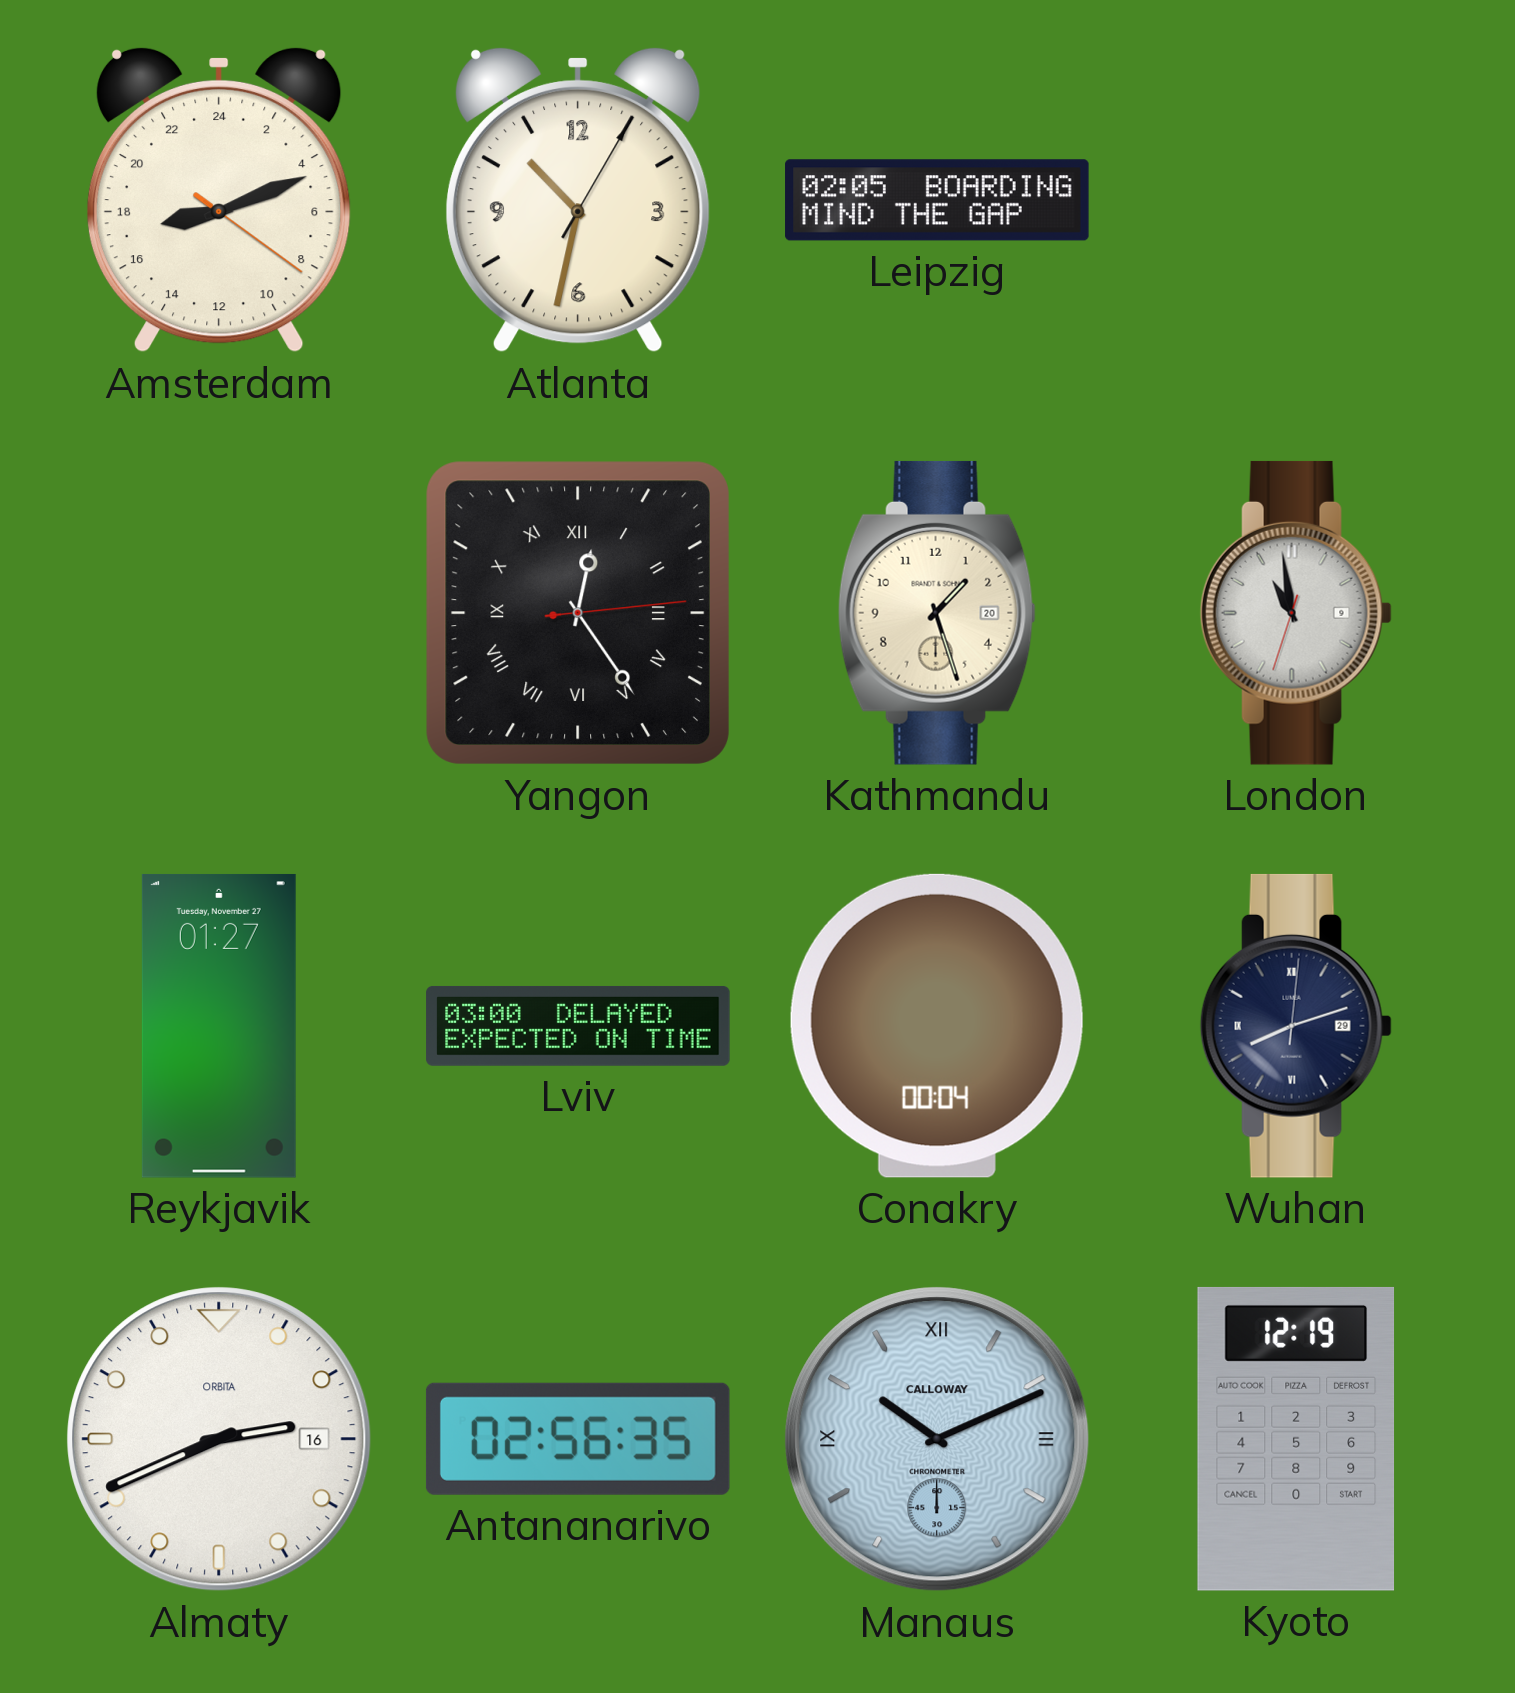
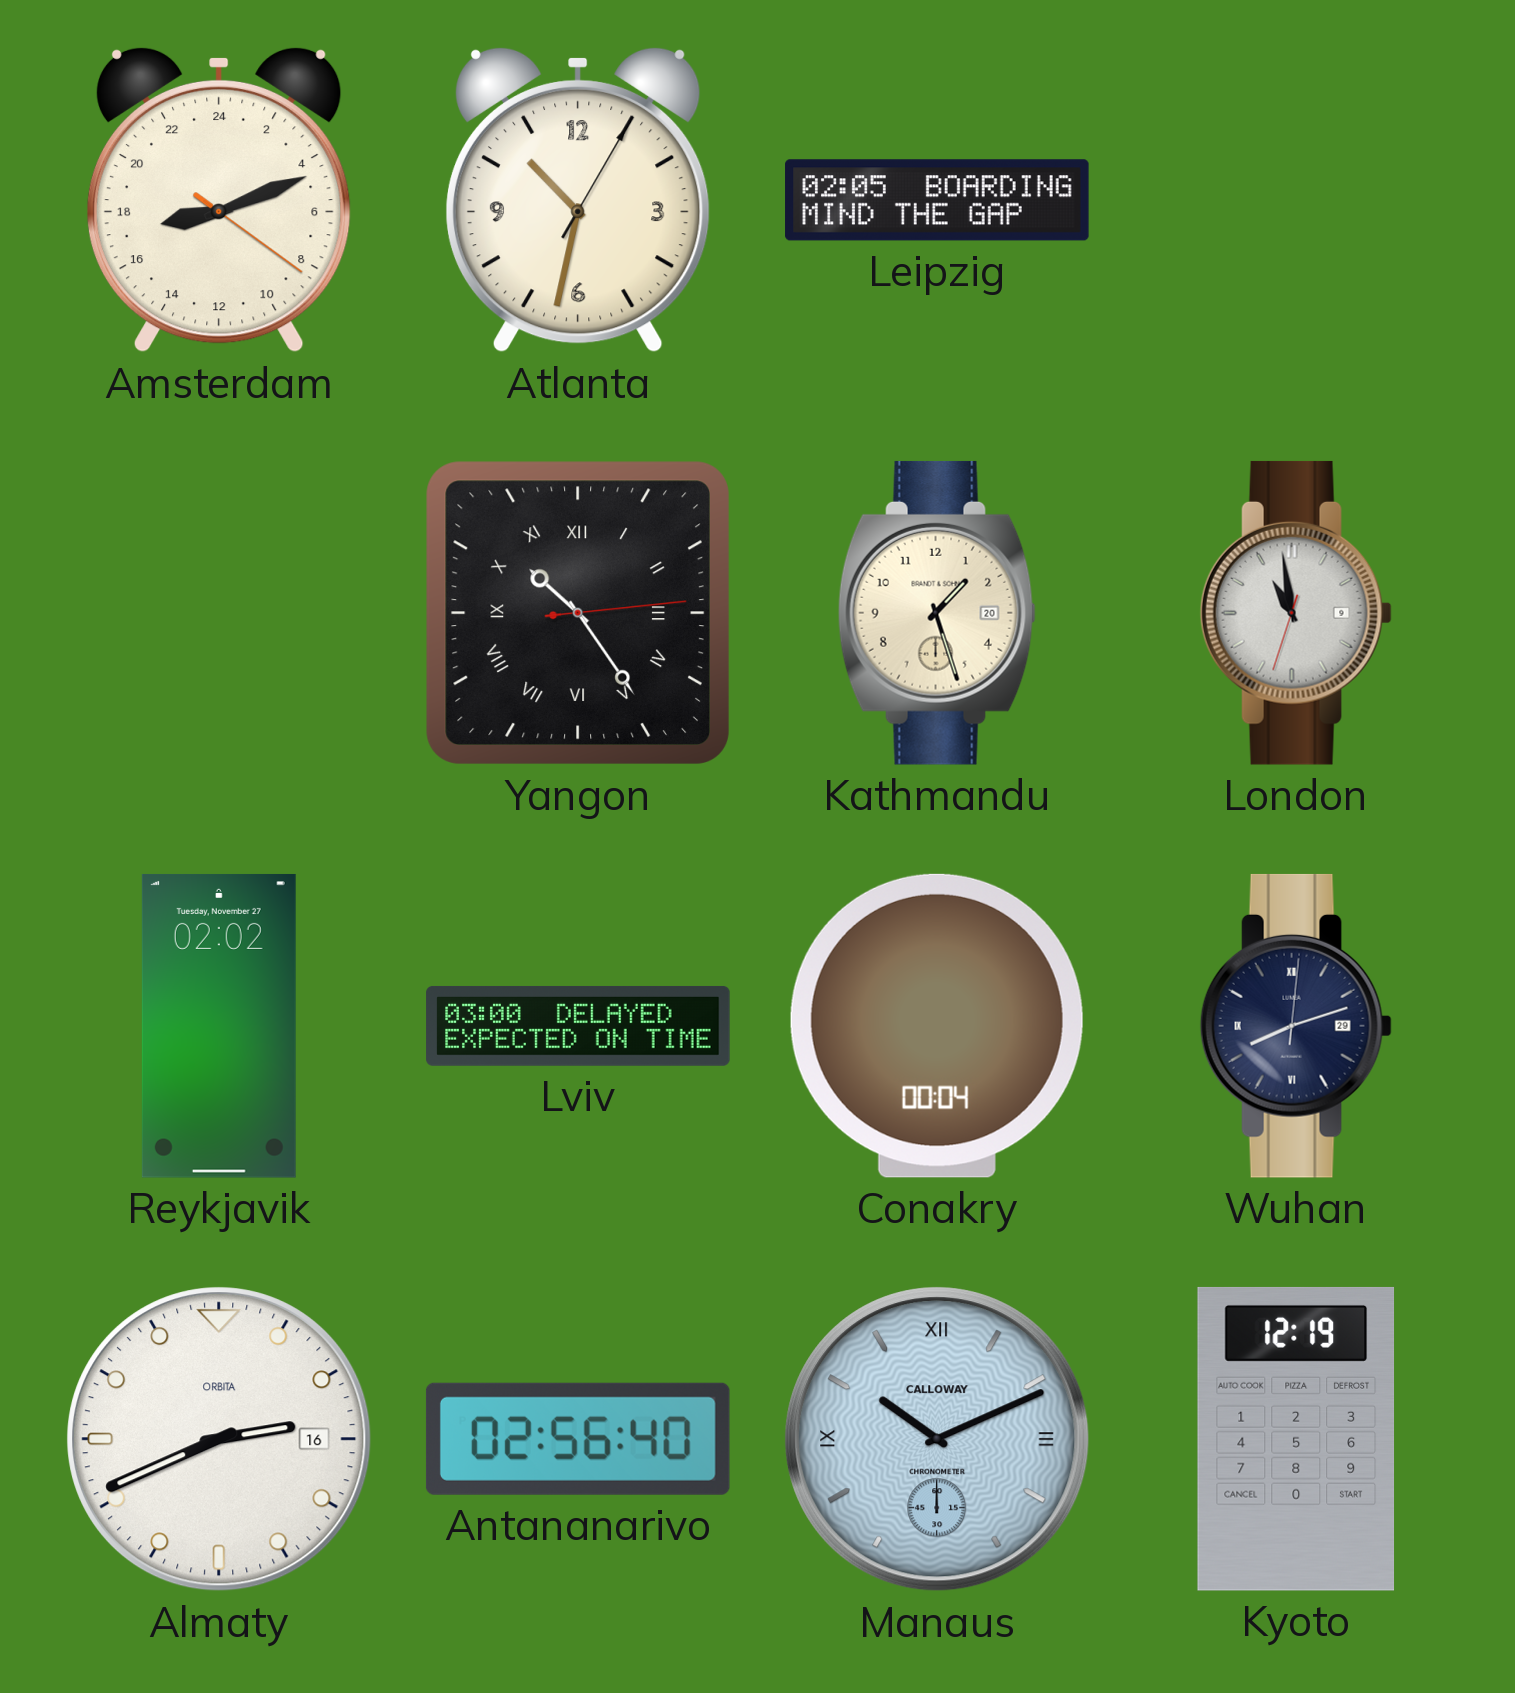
Yangon: 12:24 -> 10:24 (578, 613)
Reykjavik: 01:27 -> 02:02 (219, 1026)
Antananarivo: 02:56:35 -> 02:56:40 (578, 1439)
